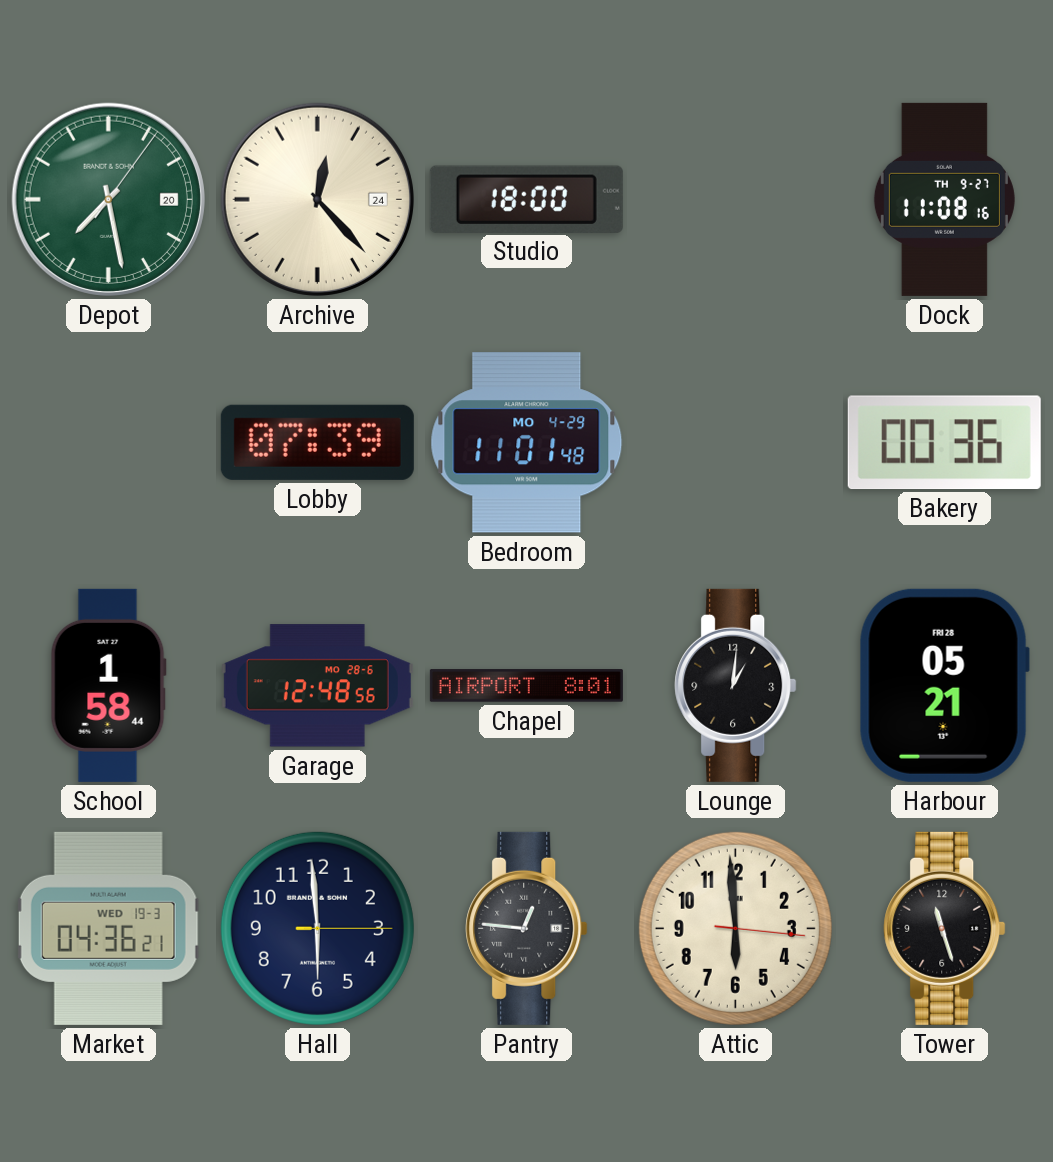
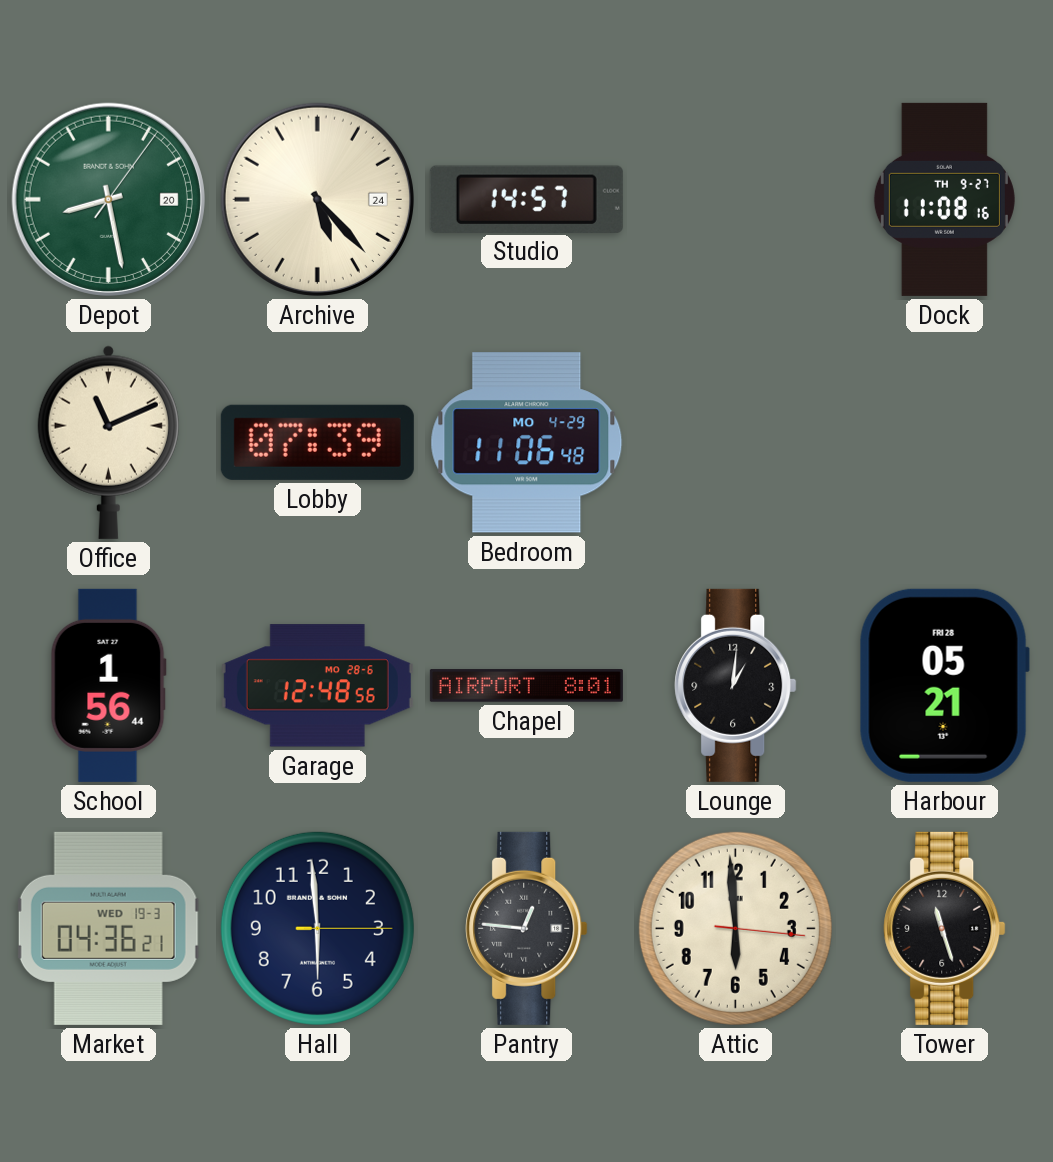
Depot: 7:28 -> 8:28 (108, 199)
Archive: 12:23 -> 5:23 (317, 199)
Studio: 18:00 -> 14:57 (526, 199)
Office: none -> 11:11 (108, 442)
Bedroom: 11:01 -> 11:06 (527, 443)
Bakery: 00:36 -> none (944, 442)
School: 1:58 -> 1:56 (108, 685)
